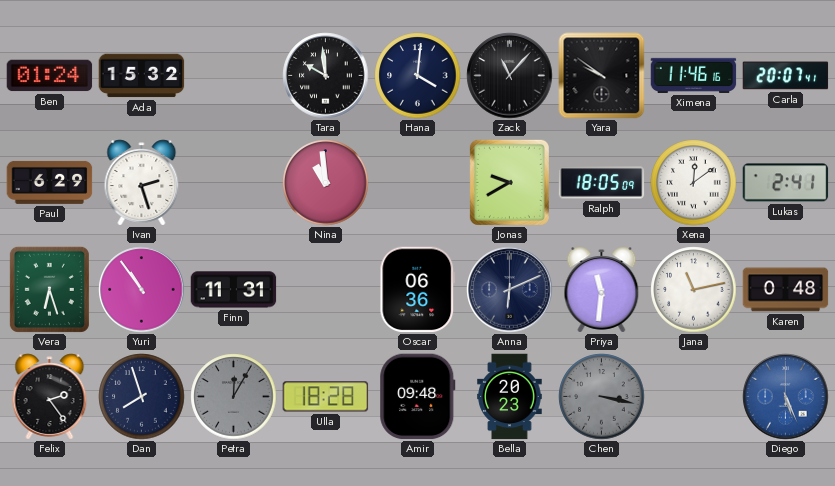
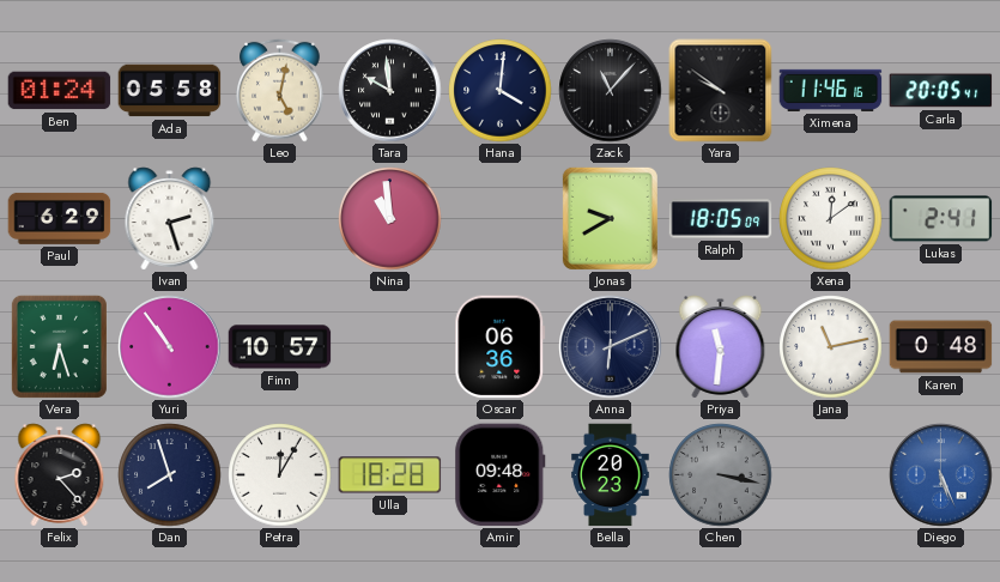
Ada: 15:32 -> 05:58 (170, 91)
Leo: none -> 5:02 (280, 90)
Carla: 20:07 -> 20:05 (941, 91)
Finn: 11:31 -> 10:57 (280, 347)
Felix: 2:24 -> 2:23 (60, 475)
Petra dial: grey -> white (280, 475)
